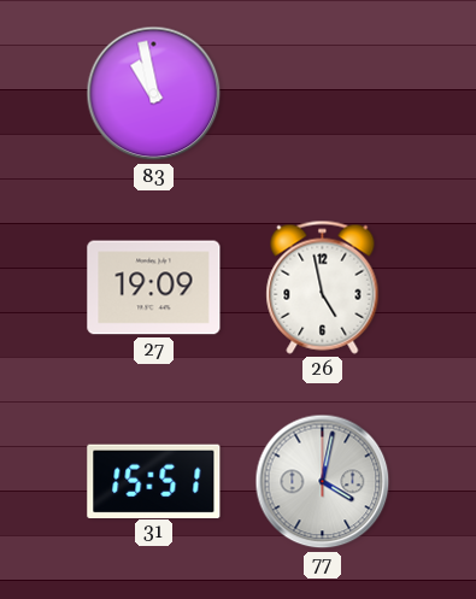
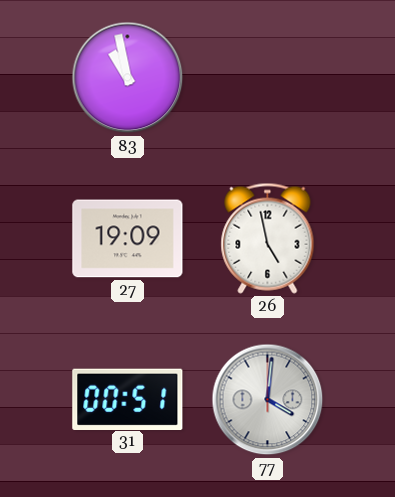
31: 15:51 -> 00:51 (128, 399)
77: 4:02 -> 4:01 (268, 400)
